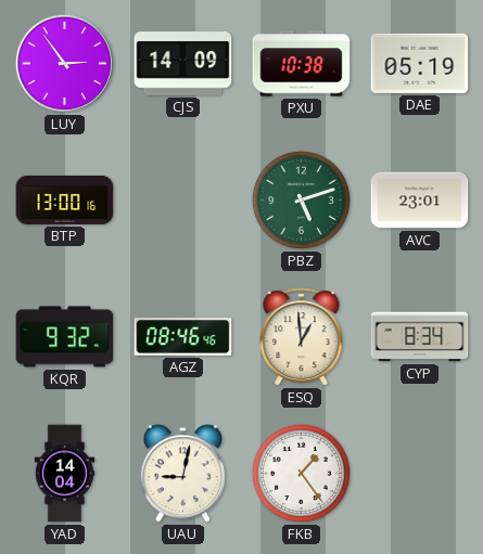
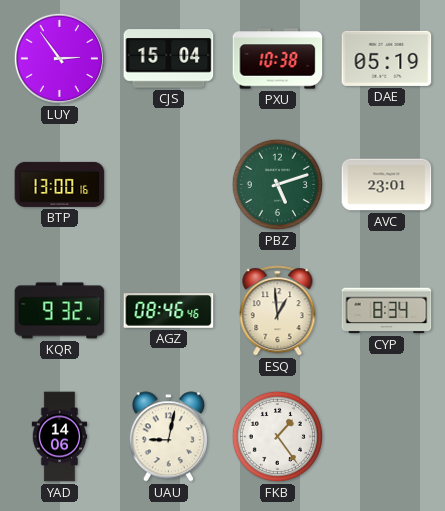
CJS: 14:09 -> 15:04 (169, 59)
YAD: 14:04 -> 14:06 (60, 437)
